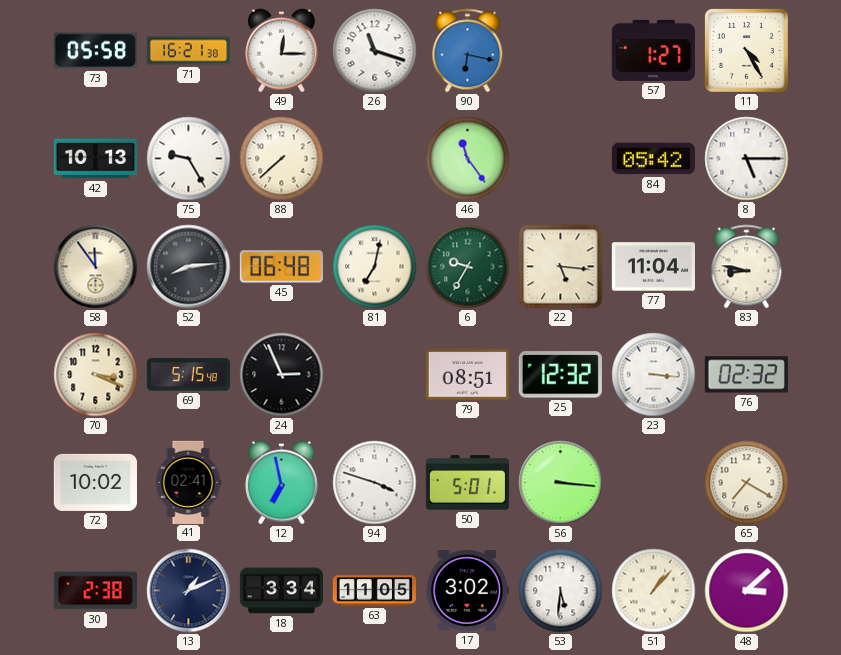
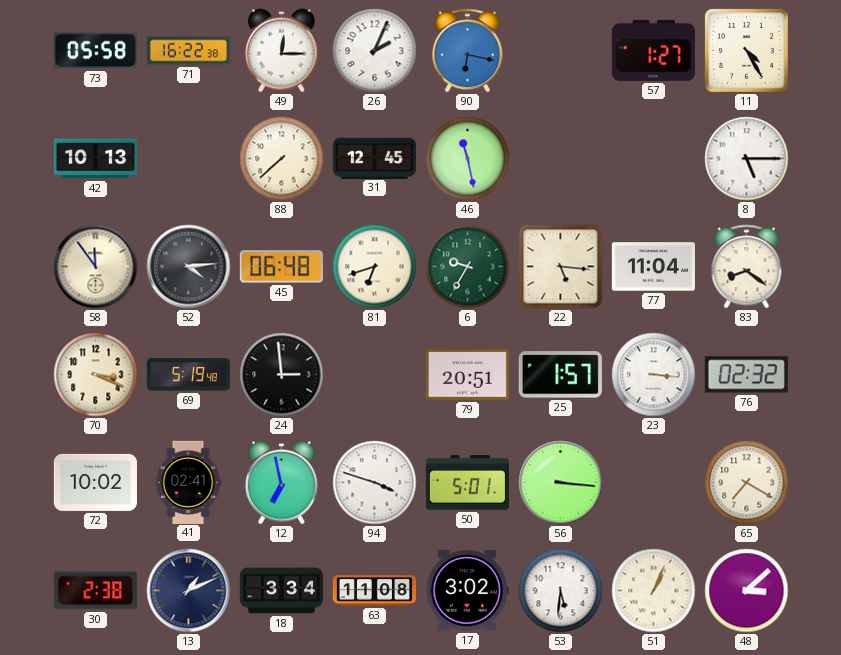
71: 16:21 -> 16:22 (188, 51)
26: 11:18 -> 2:04 (375, 51)
75: 9:25 -> none (189, 159)
31: none -> 12:45 (374, 158)
46: 11:24 -> 11:28 (468, 159)
84: 05:42 -> none (653, 159)
52: 8:14 -> 4:14 (189, 267)
81: 7:02 -> 6:42 (375, 267)
83: 8:47 -> 8:21 (747, 267)
69: 5:15 -> 5:19 (188, 375)
24: 2:56 -> 2:59 (282, 375)
79: 08:51 -> 20:51 (467, 375)
25: 12:32 -> 1:57 (560, 375)
63: 11:05 -> 11:08 (374, 591)
51: 1:07 -> 1:04 (654, 591)
